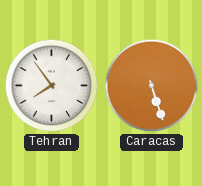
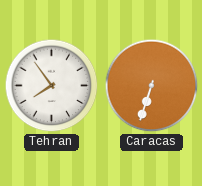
Caracas: 5:27 -> 6:33 (152, 86)
